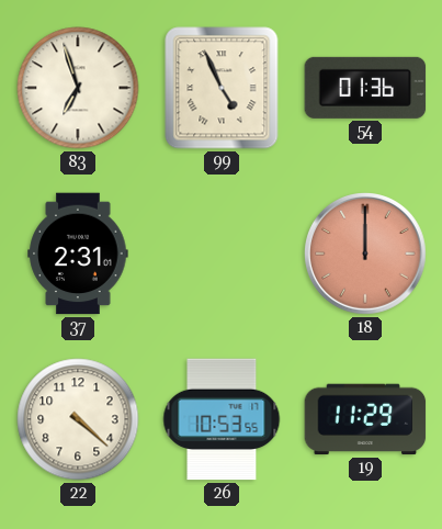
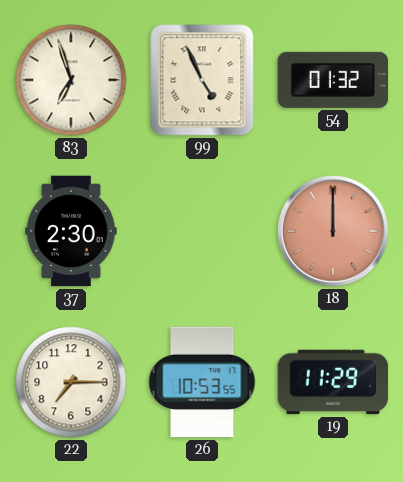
54: 01:36 -> 01:32 (333, 80)
37: 2:31 -> 2:30 (71, 231)
22: 4:22 -> 7:15 (71, 382)
